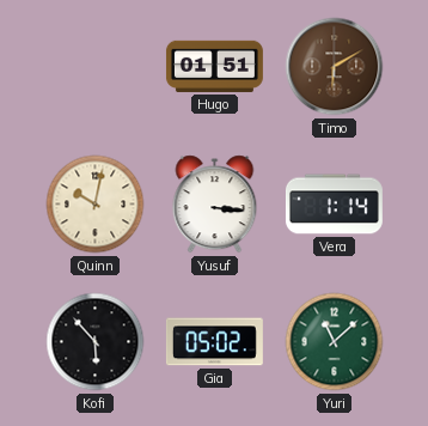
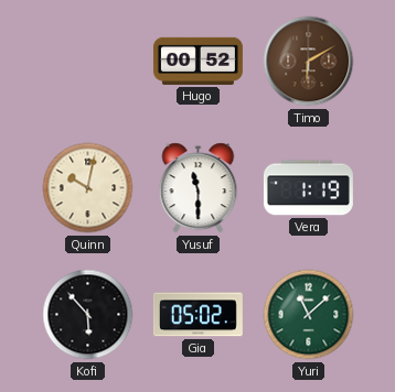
Hugo: 01:51 -> 00:52 (197, 61)
Yusuf: 3:16 -> 11:30 (199, 188)
Vera: 1:14 -> 1:19 (308, 188)
